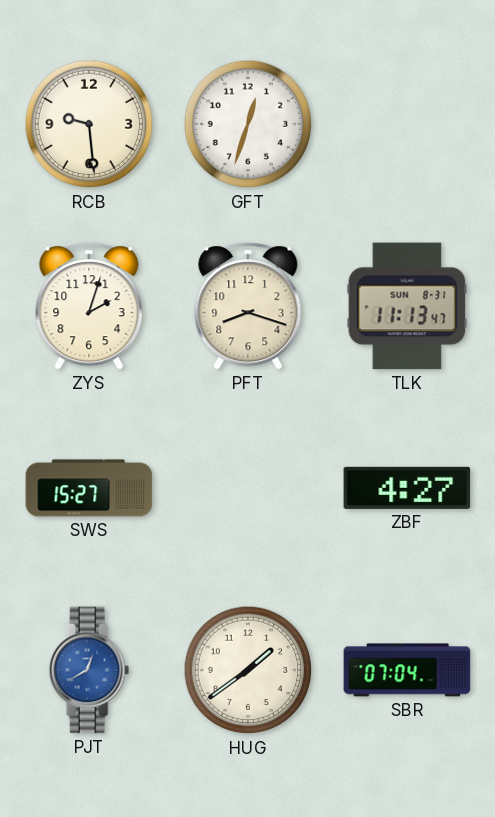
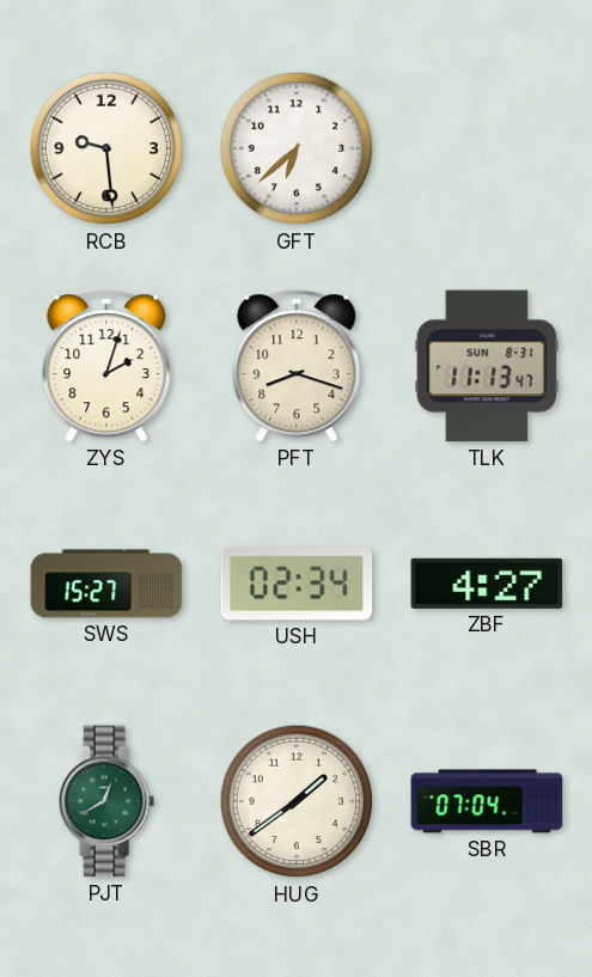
GFT: 12:33 -> 6:38 (297, 148)
USH: none -> 02:34 (297, 584)
PJT dial: blue -> green (106, 801)
